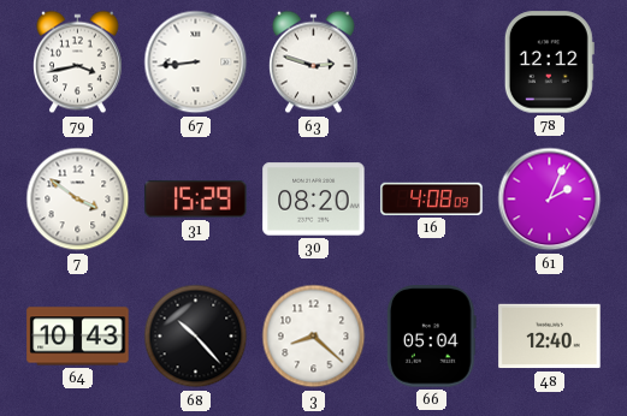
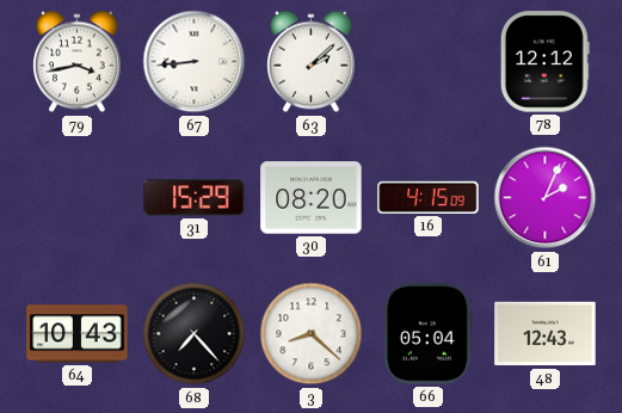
63: 2:48 -> 2:08 (312, 62)
7: 3:51 -> none (78, 200)
16: 4:08 -> 4:15 (429, 197)
68: 10:23 -> 7:23 (195, 334)
48: 12:40 -> 12:43 (546, 334)
